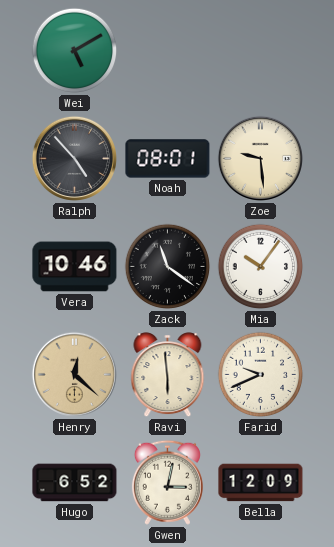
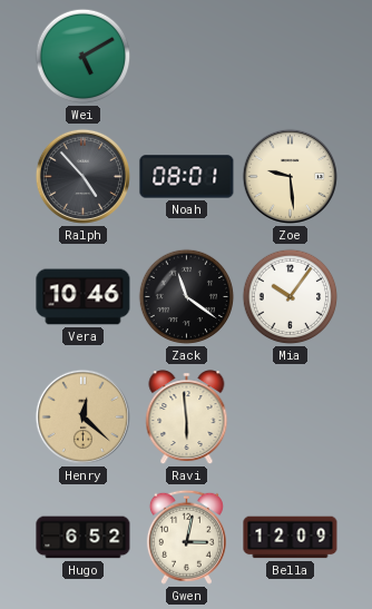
Farid: 9:41 -> none (261, 375)
